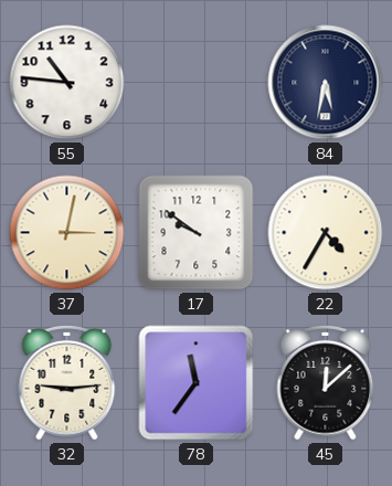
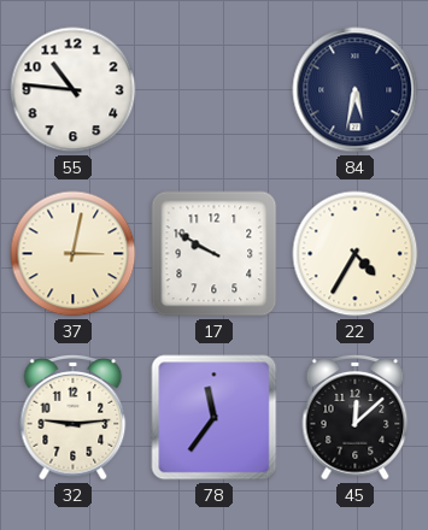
17: 9:51 -> 9:50 (215, 254)
